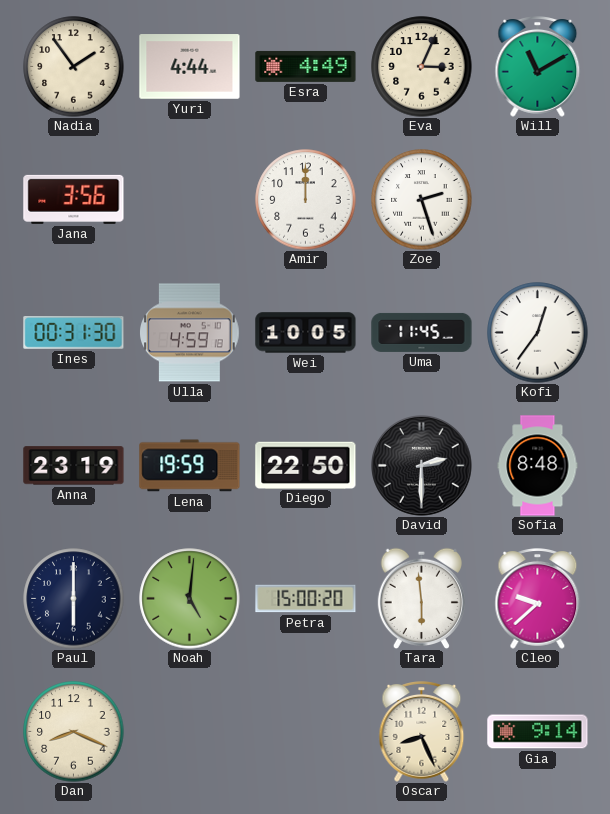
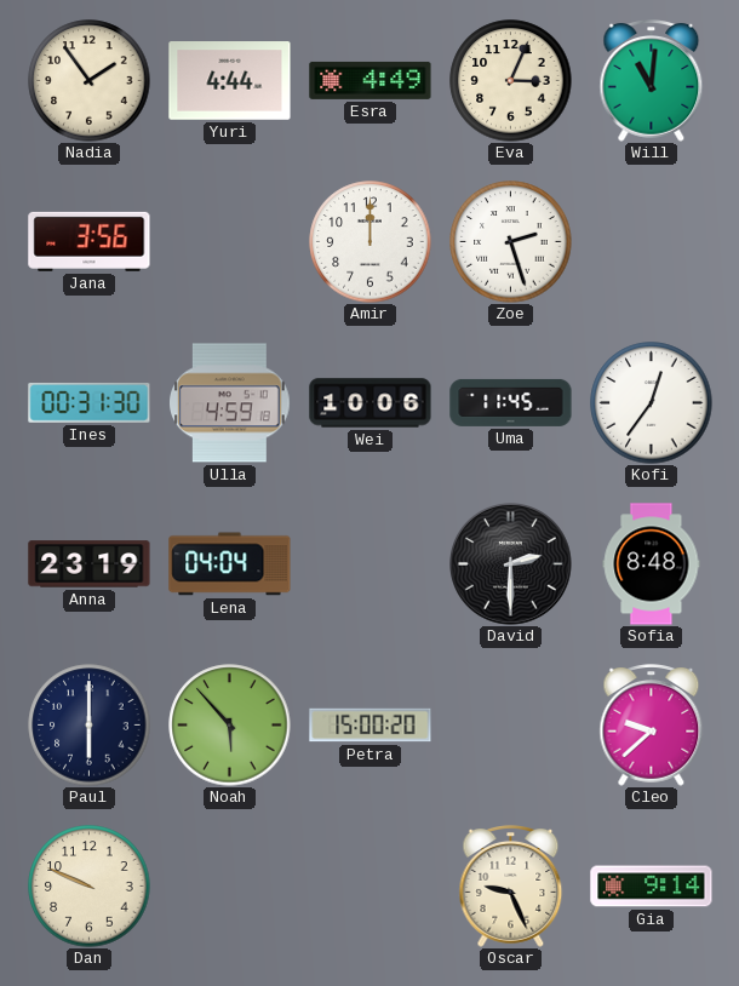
Will: 11:10 -> 11:01 (652, 81)
Wei: 10:05 -> 10:06 (371, 403)
Lena: 19:59 -> 04:04 (230, 564)
Diego: 22:50 -> none (306, 465)
Noah: 5:01 -> 5:53 (230, 726)
Tara: 5:59 -> none (421, 598)
Dan: 8:19 -> 9:49 (90, 887)
Oscar: 8:26 -> 9:26 (511, 887)
